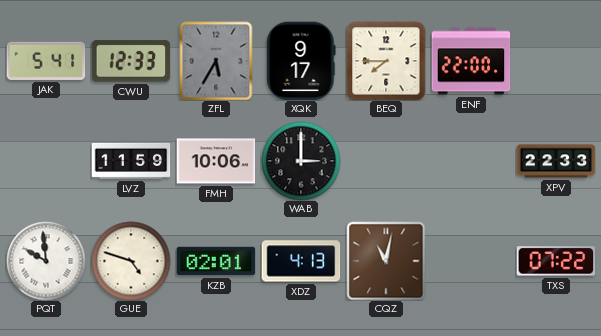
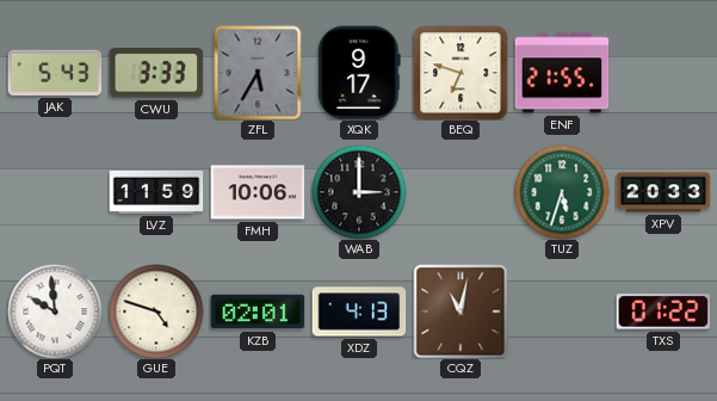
JAK: 5:41 -> 5:43 (55, 73)
CWU: 12:33 -> 3:33 (156, 73)
BEQ: 7:45 -> 6:48 (461, 73)
ENF: 22:00 -> 21:55 (562, 73)
TUZ: none -> 5:33 (562, 192)
XPV: 22:33 -> 20:33 (663, 192)
TXS: 07:22 -> 01:22 (663, 311)
